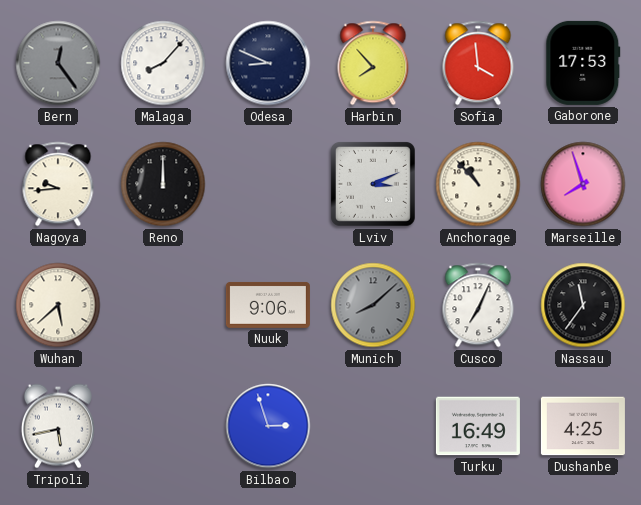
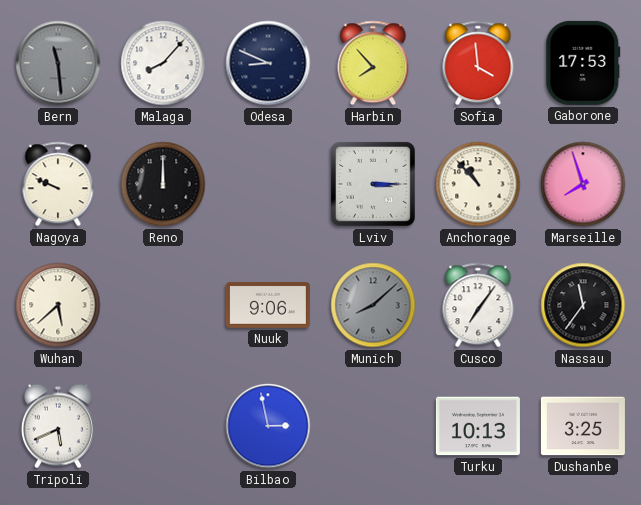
Bern: 12:24 -> 11:29 (58, 63)
Nagoya: 9:44 -> 9:49 (58, 184)
Lviv: 3:11 -> 3:15 (373, 184)
Cusco: 7:04 -> 7:06 (478, 305)
Tripoli: 5:43 -> 5:41 (58, 426)
Bilbao: 2:57 -> 2:58 (268, 426)
Turku: 16:49 -> 10:13 (478, 426)
Dushanbe: 4:25 -> 3:25 (583, 426)
